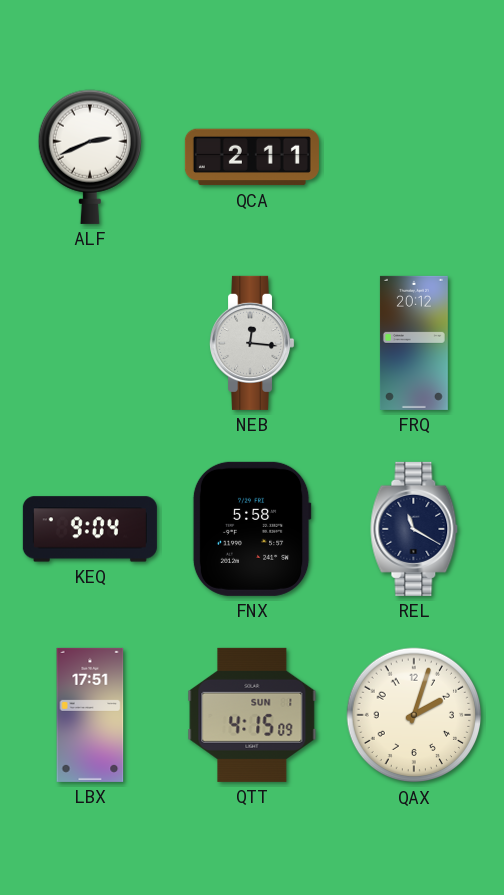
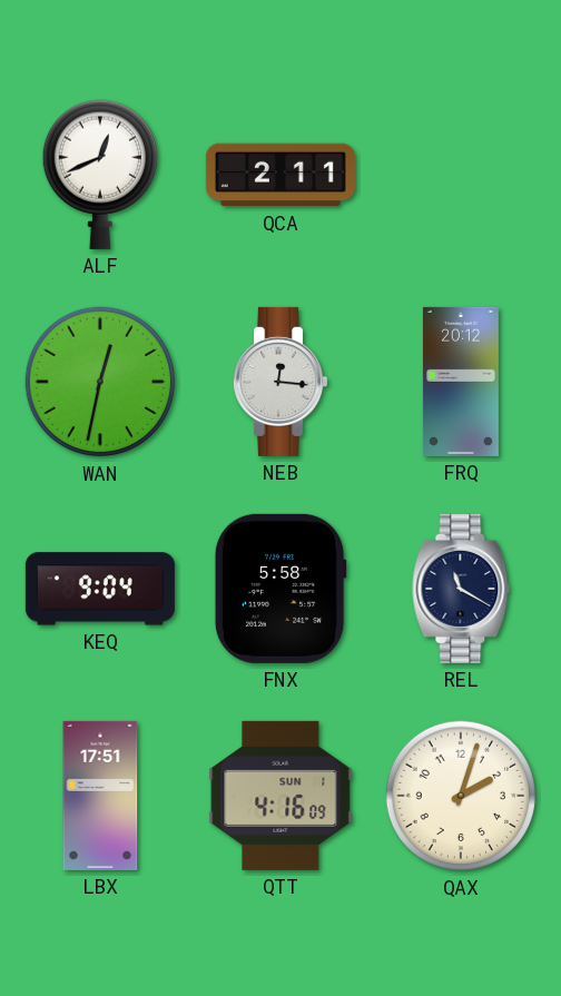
ALF: 2:41 -> 12:41 (99, 175)
WAN: none -> 12:32 (100, 382)
QTT: 4:15 -> 4:16 (280, 796)
